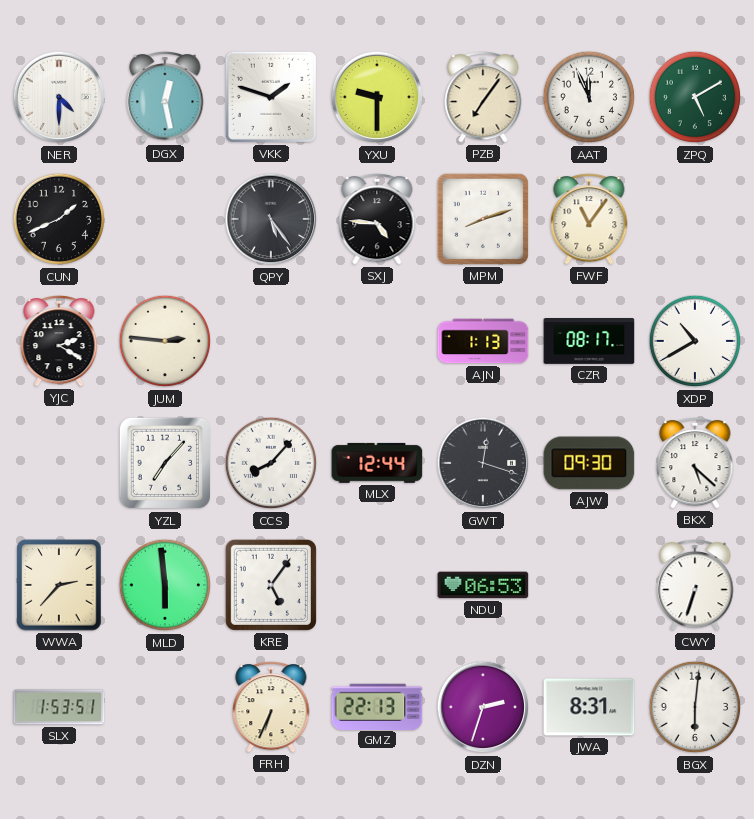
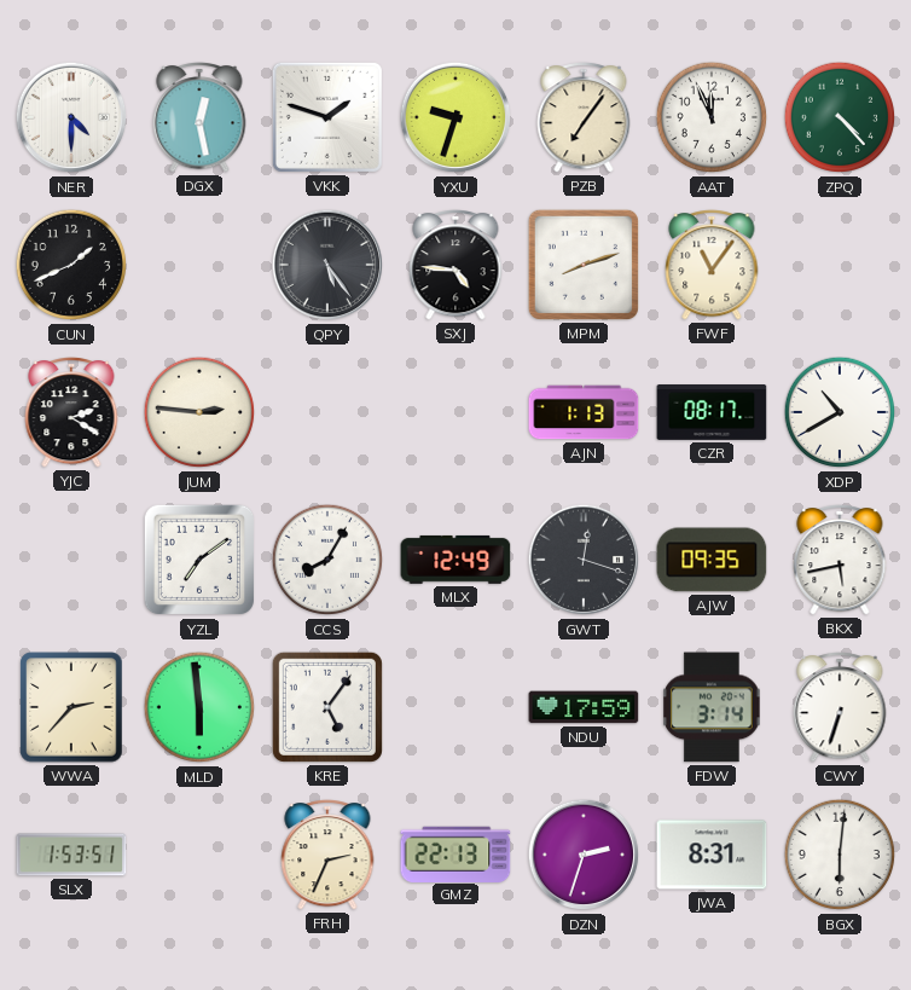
YXU: 9:30 -> 9:33 (455, 117)
ZPQ: 5:10 -> 4:23 (840, 117)
YZL: 7:07 -> 7:09 (199, 560)
CCS: 8:07 -> 8:05 (327, 560)
MLX: 12:44 -> 12:49 (455, 560)
AJW: 09:30 -> 09:35 (712, 560)
BKX: 5:22 -> 5:43 (840, 560)
NDU: 06:53 -> 17:59 (584, 707)
FDW: none -> 3:14 (712, 707)
FRH: 6:34 -> 2:34 (327, 855)
